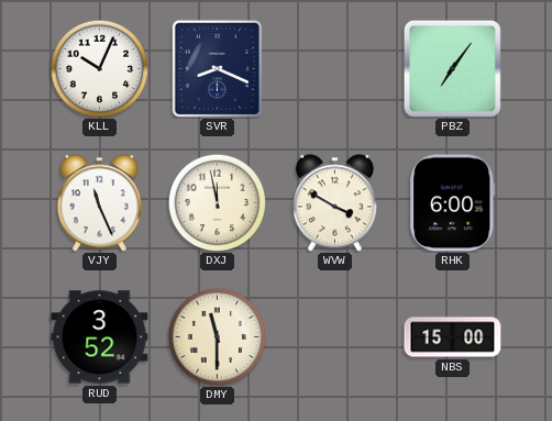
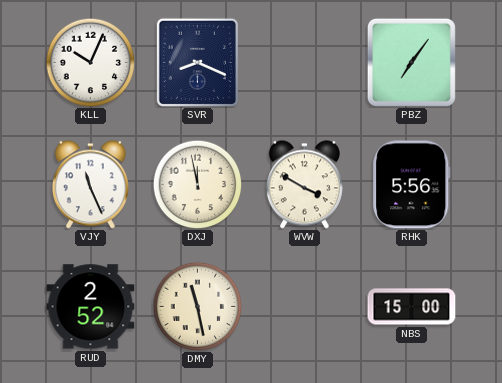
RHK: 6:00 -> 5:56 (412, 185)
RUD: 3:52 -> 2:52 (91, 307)
DMY: 11:30 -> 11:28 (197, 306)
